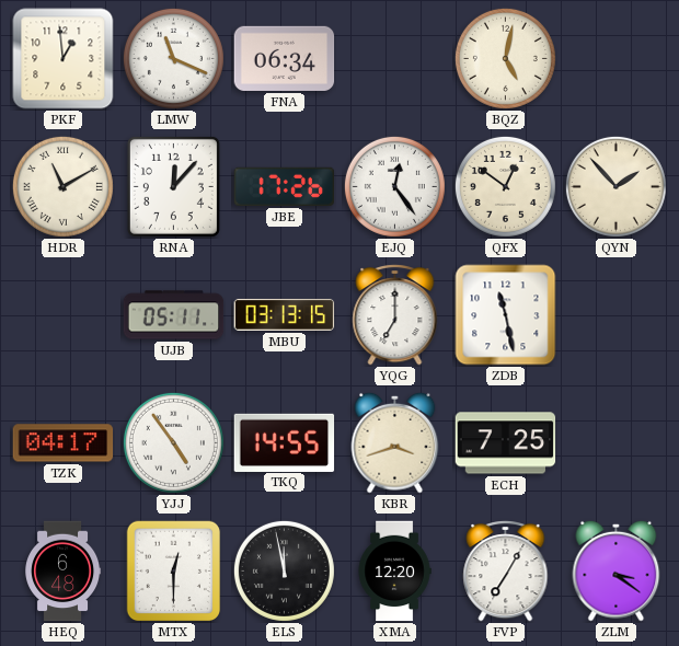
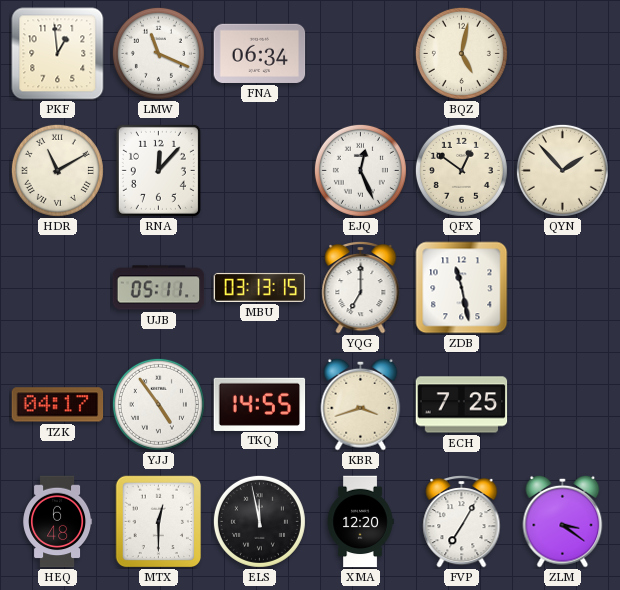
JBE: 17:26 -> none (285, 186)
EJQ: 12:24 -> 12:26 (360, 170)
